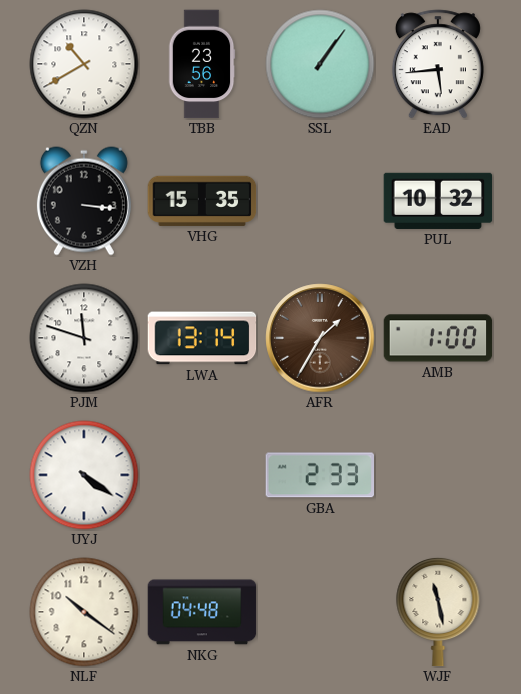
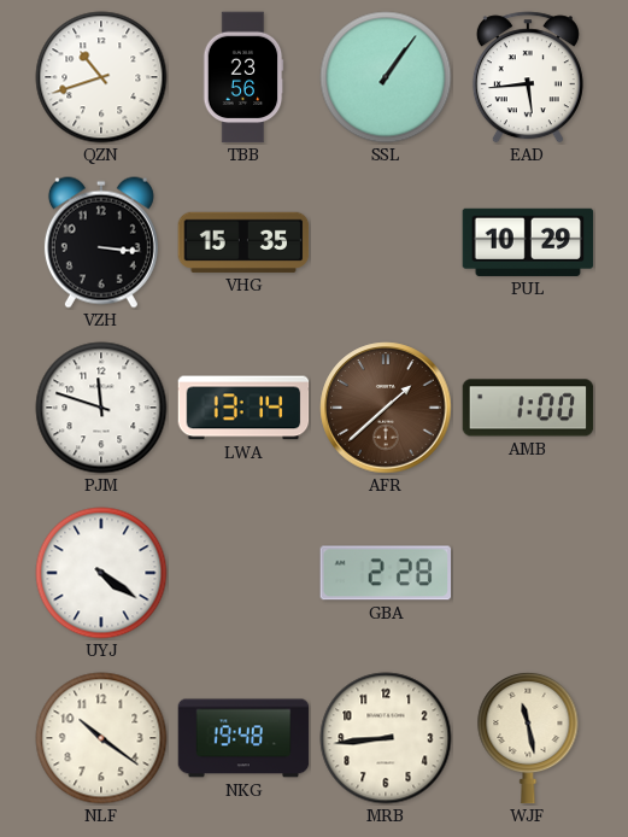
QZN: 10:40 -> 10:42 (101, 77)
PUL: 10:32 -> 10:29 (528, 242)
AFR: 1:35 -> 1:38 (386, 408)
GBA: 2:33 -> 2:28 (386, 573)
NKG: 04:48 -> 19:48 (243, 738)
MRB: none -> 8:44 (386, 738)
